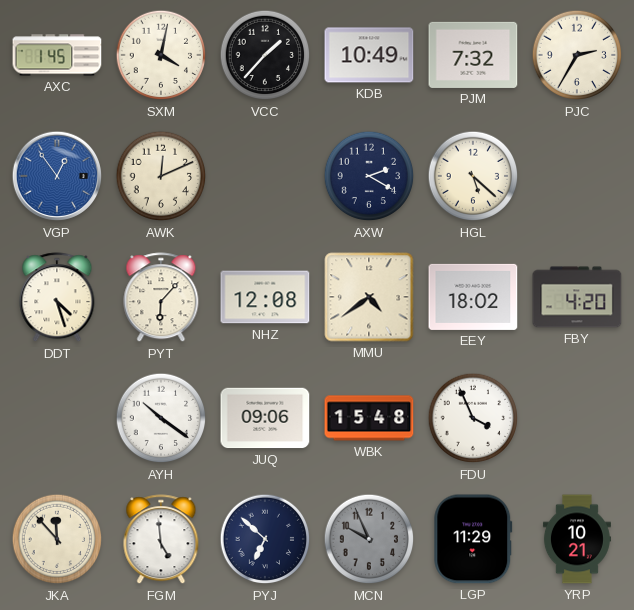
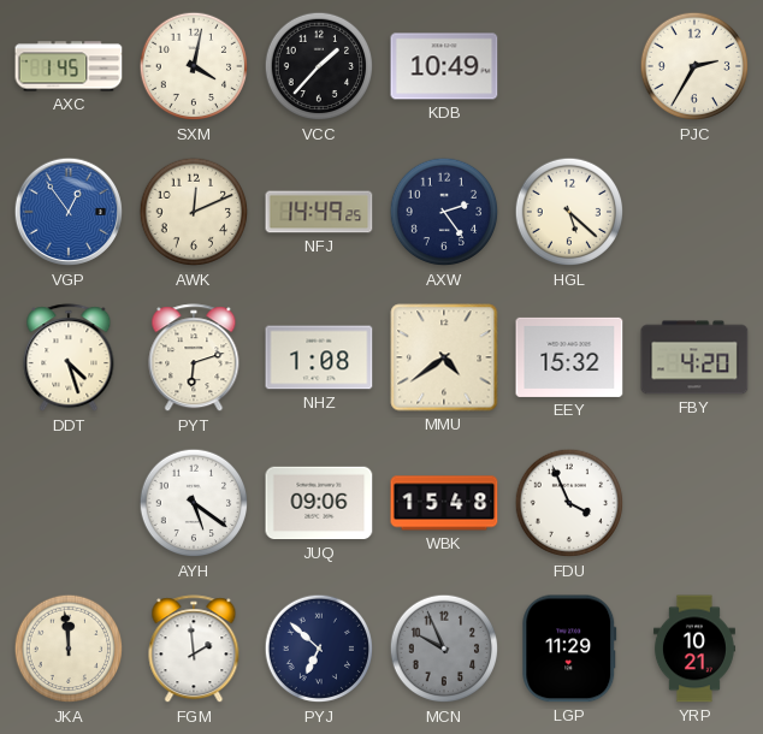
PJM: 7:32 -> none (473, 55)
NFJ: none -> 14:49 (319, 212)
AXW: 2:20 -> 2:24 (444, 212)
PYT: 6:07 -> 6:12 (194, 359)
NHZ: 12:08 -> 1:08 (319, 357)
EEY: 18:02 -> 15:32 (569, 357)
AYH: 10:21 -> 5:21 (194, 503)
JKA: 11:53 -> 11:59 (69, 649)
FGM: 4:59 -> 1:59 (194, 650)
